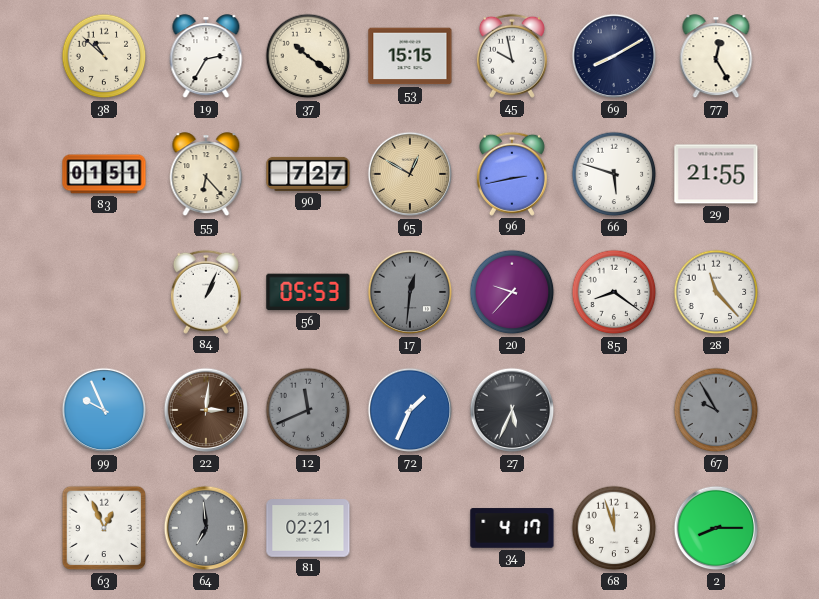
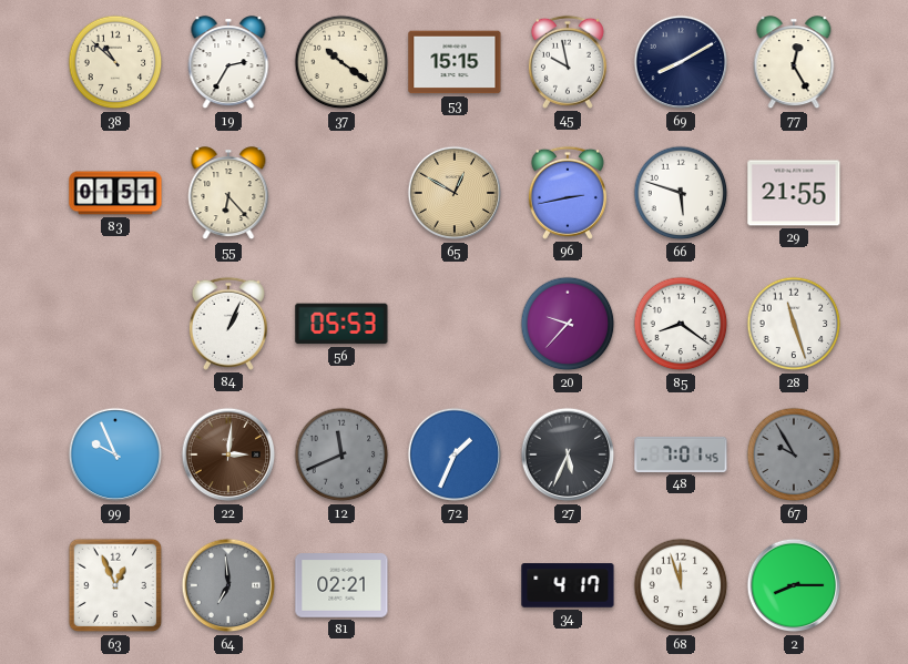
90: 7:27 -> none (308, 174)
17: 12:31 -> none (410, 292)
28: 11:23 -> 11:27 (794, 324)
48: none -> 7:01 (681, 454)
